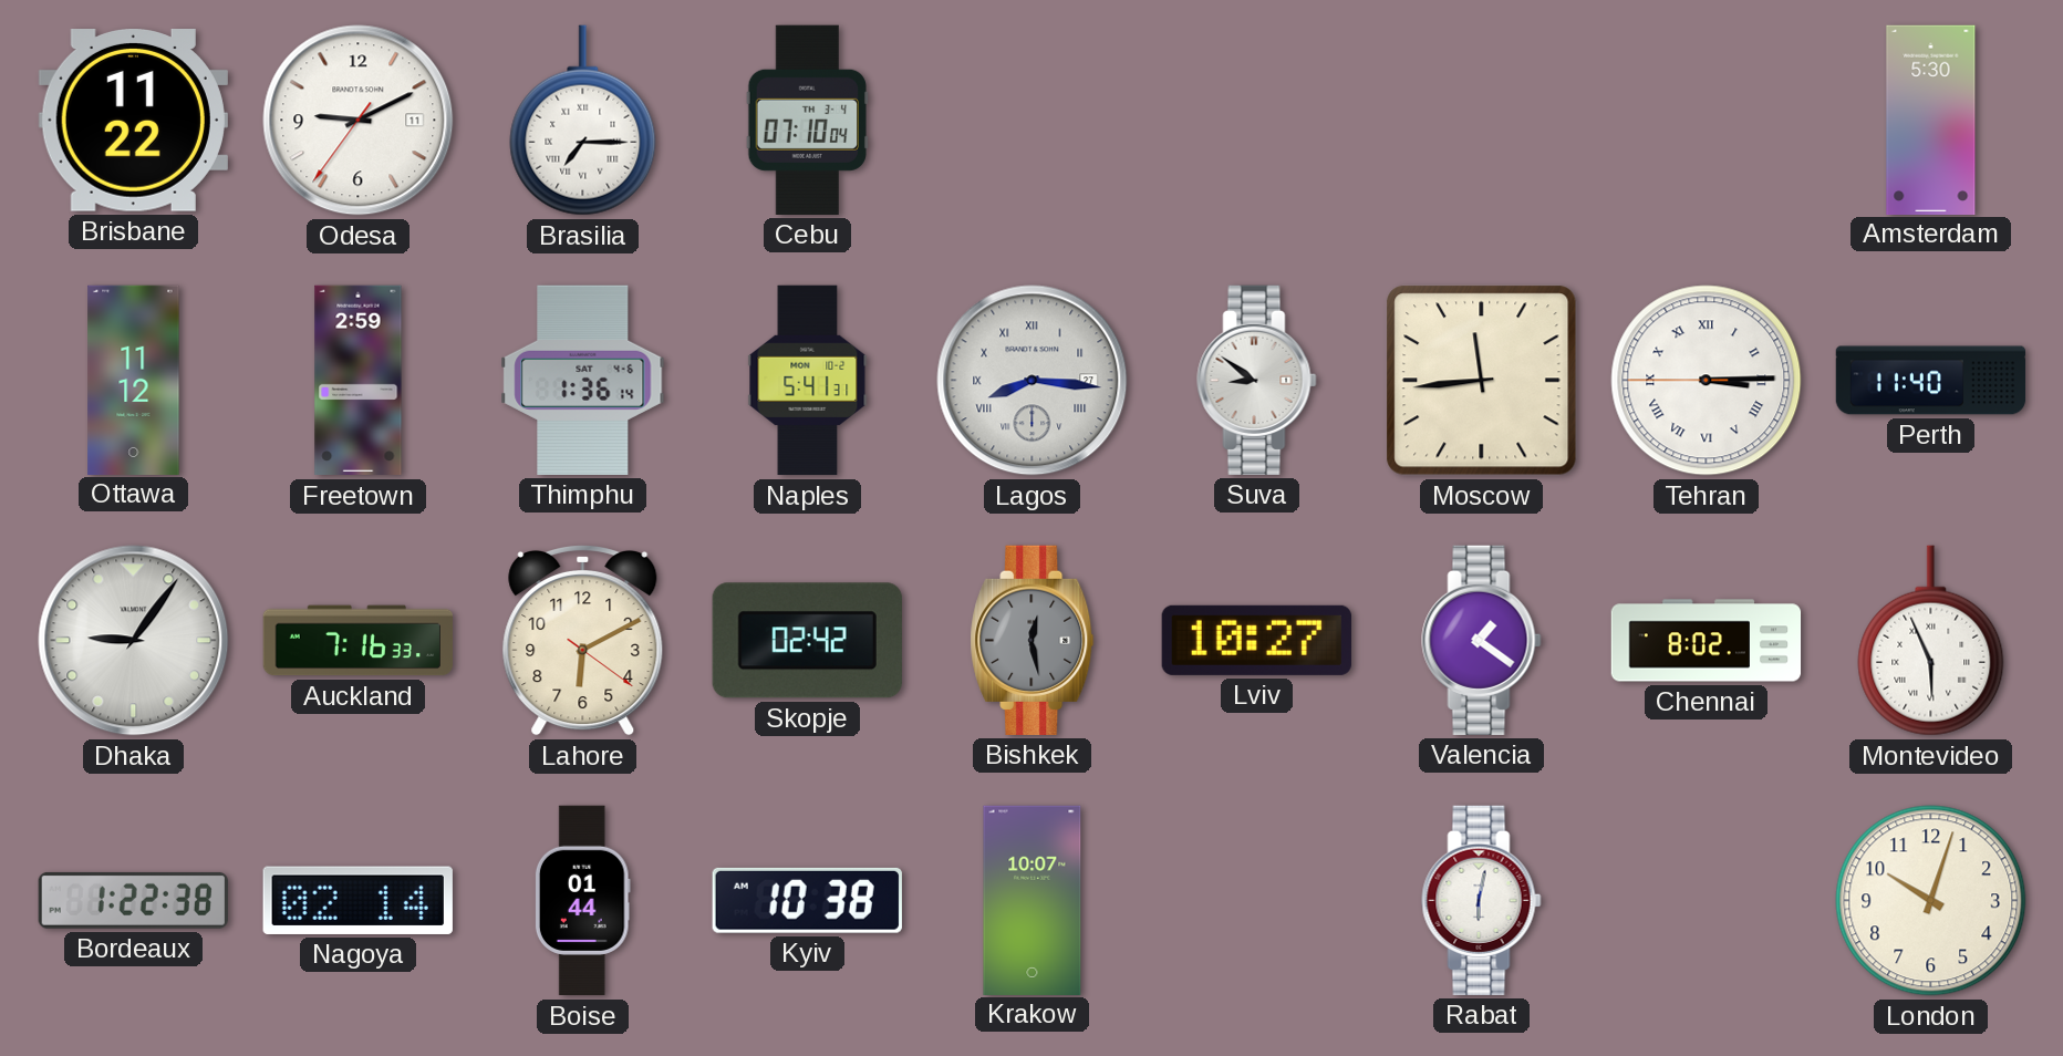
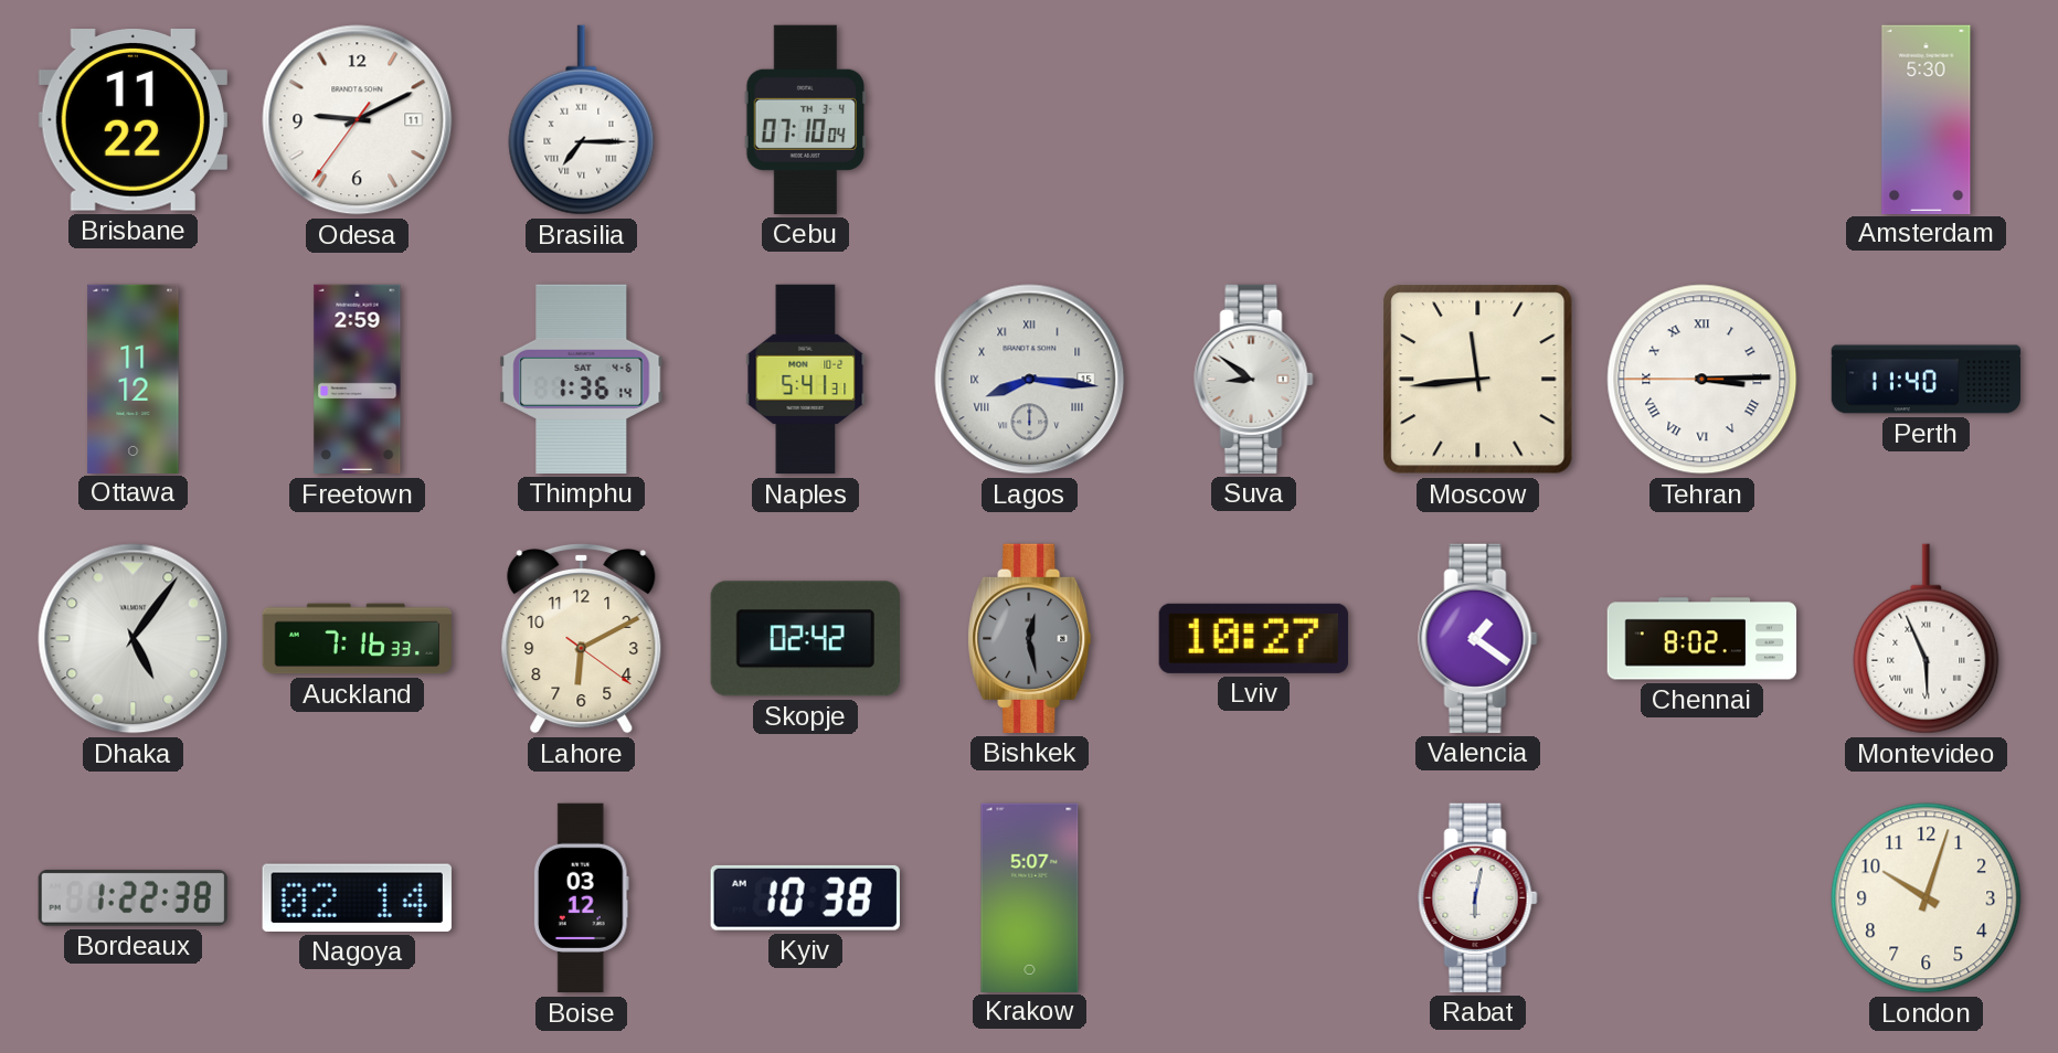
Lagos date: 27 -> 15 (1030, 380)
Dhaka: 9:06 -> 5:06 (134, 639)
Boise: 01:44 -> 03:12 (581, 898)
Krakow: 10:07 -> 5:07 (1030, 897)
